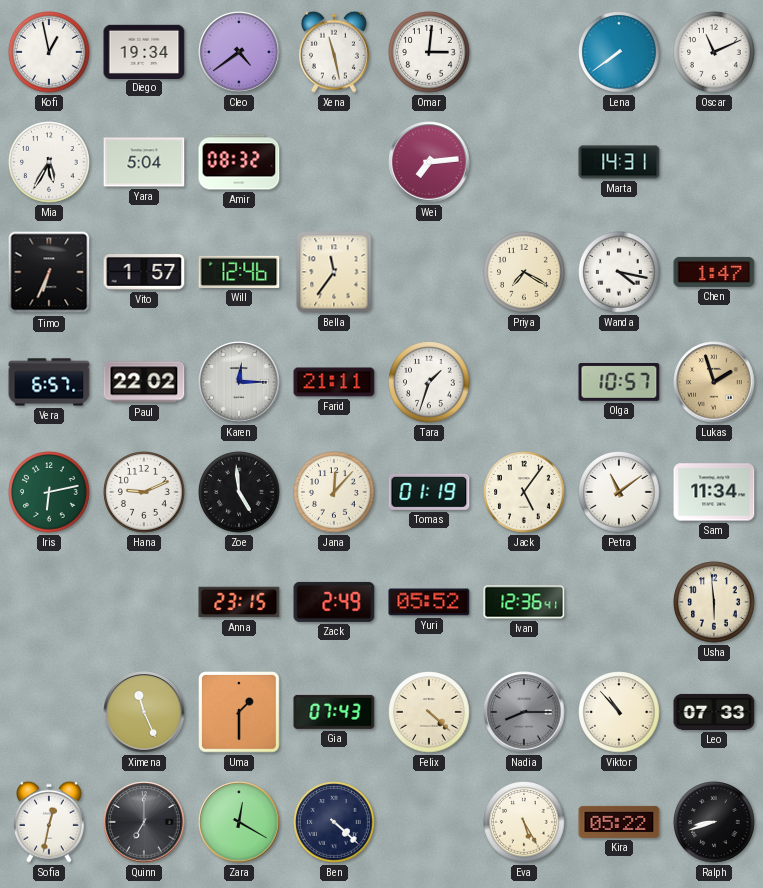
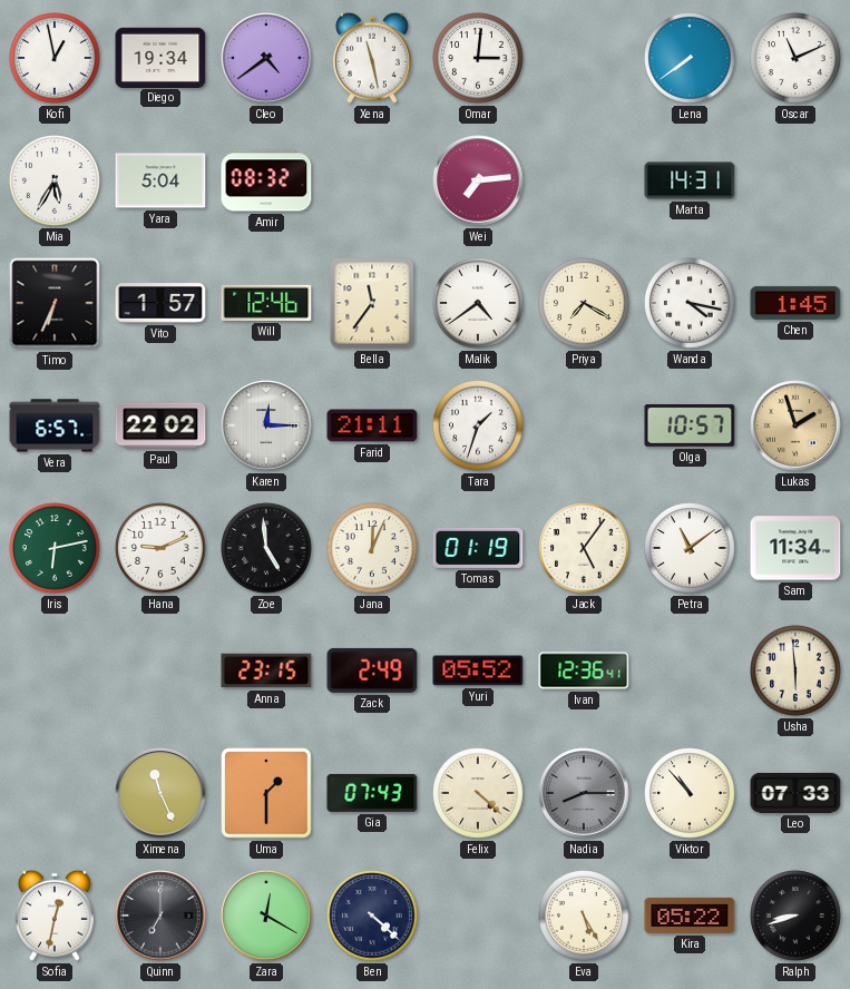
Malik: none -> 4:39 (478, 303)
Chen: 1:47 -> 1:45 (795, 303)
Jana: 12:07 -> 12:04 (372, 548)
